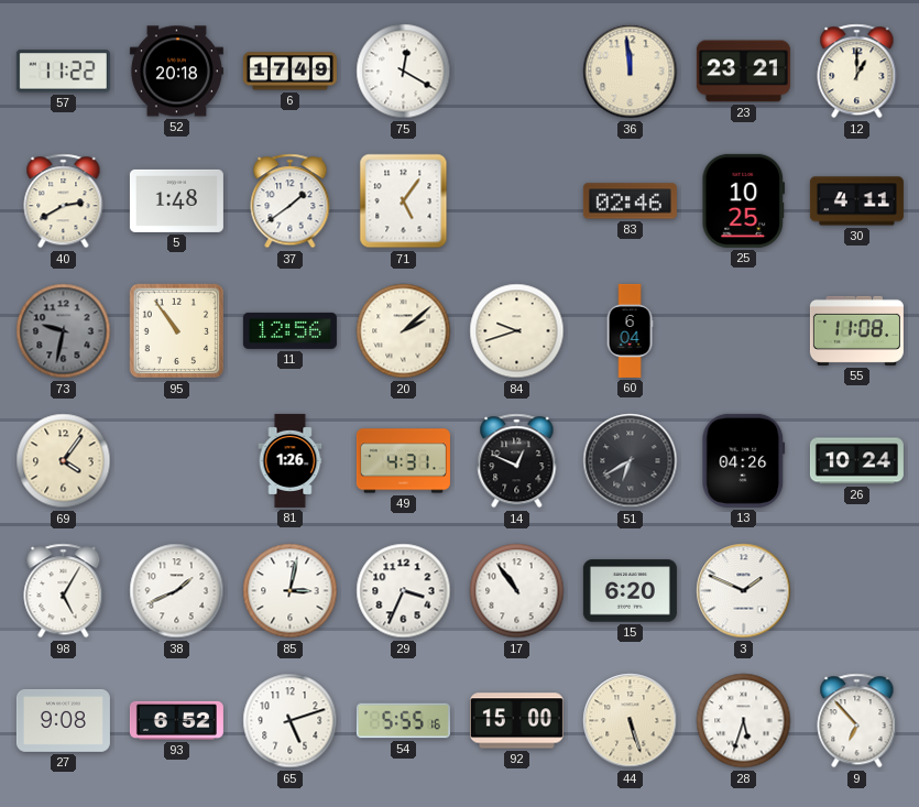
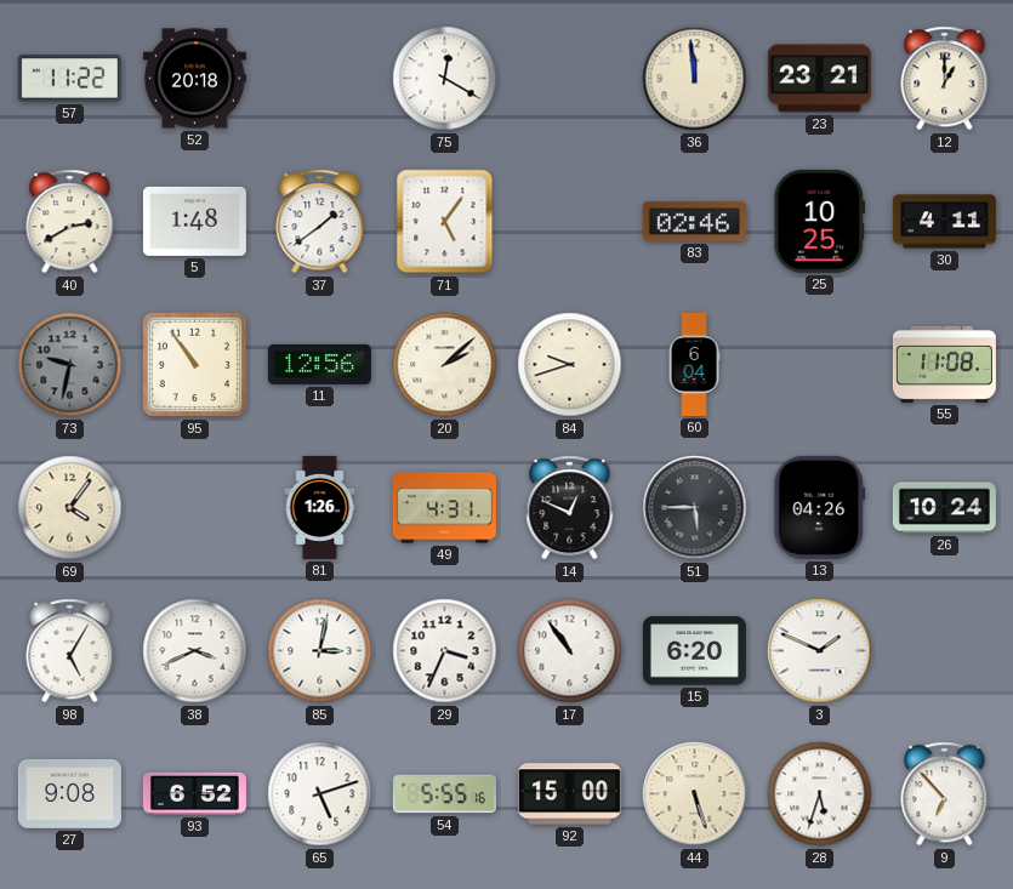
6: 17:49 -> none (289, 72)
51: 6:40 -> 5:45 (695, 508)
38: 1:41 -> 3:41 (195, 651)
